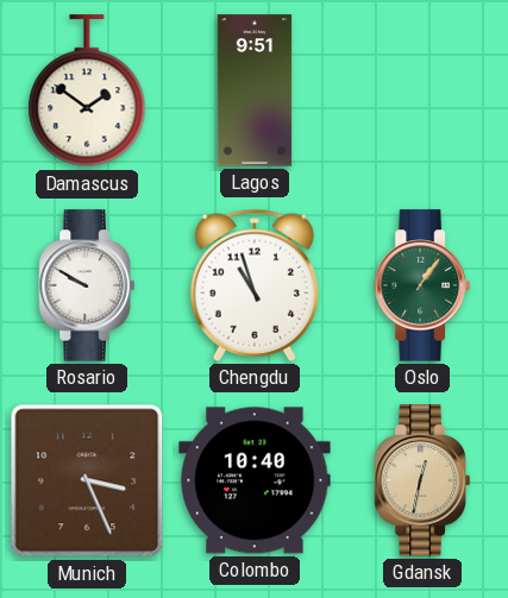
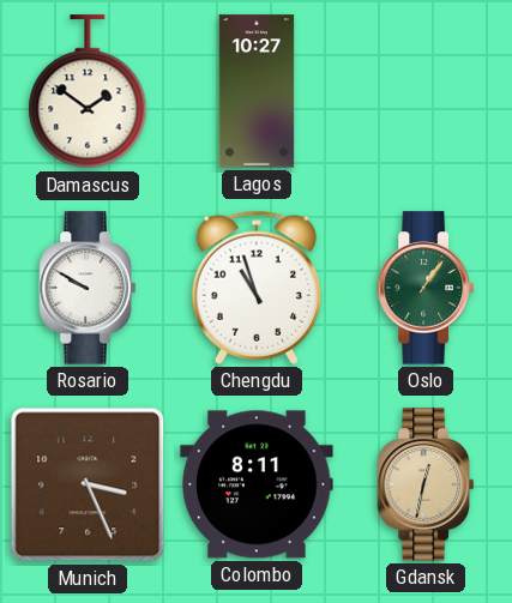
Lagos: 9:51 -> 10:27 (257, 91)
Colombo: 10:40 -> 8:11 (257, 484)
